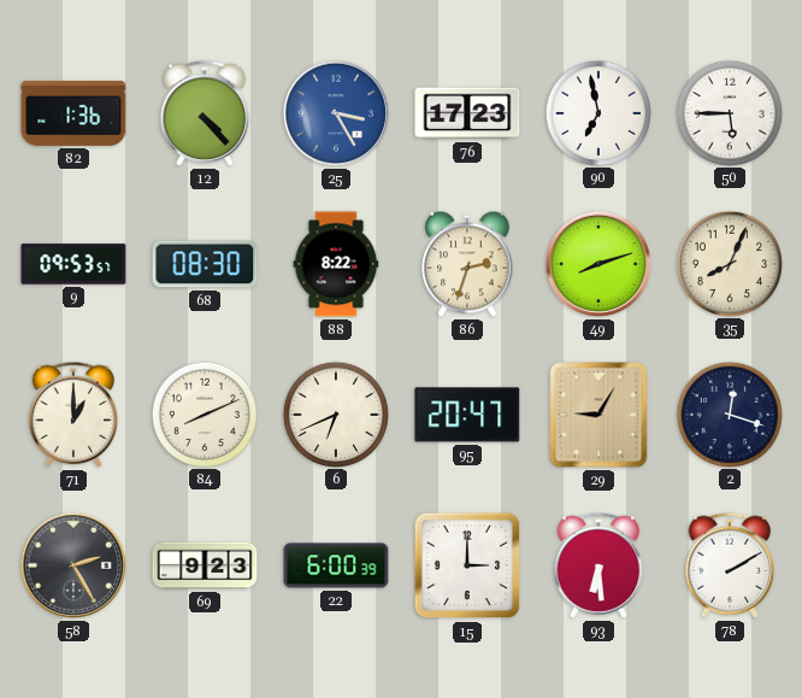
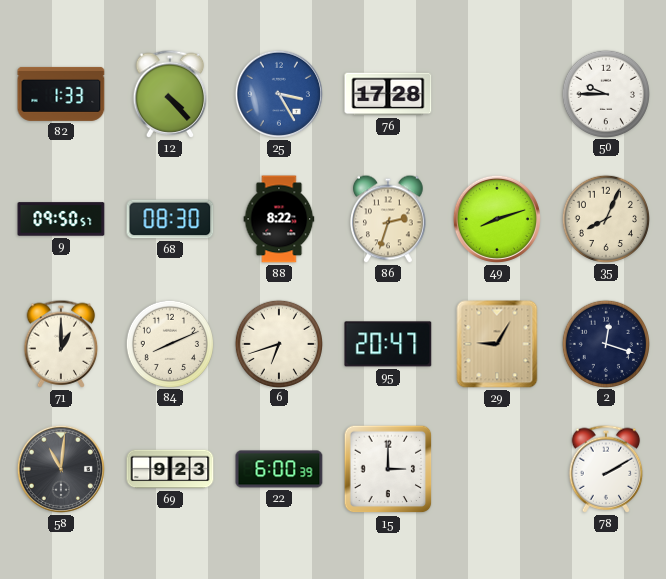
82: 1:36 -> 1:33 (61, 94)
76: 17:23 -> 17:28 (388, 94)
90: 6:58 -> none (597, 112)
50: 5:45 -> 9:45 (605, 93)
9: 09:53 -> 09:50 (61, 219)
6: 6:41 -> 6:42 (278, 343)
58: 2:25 -> 11:01 (61, 469)
93: 6:29 -> none (598, 565)
